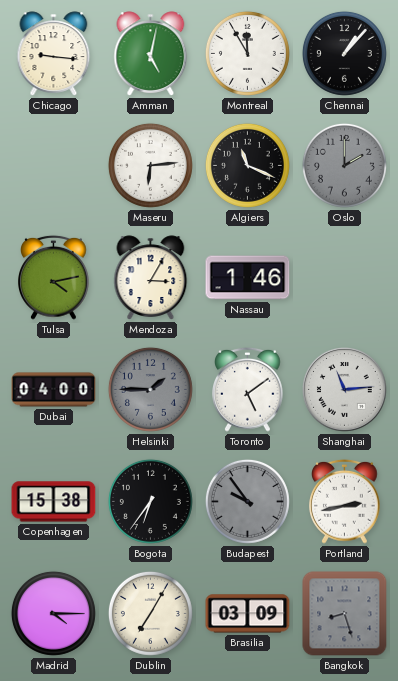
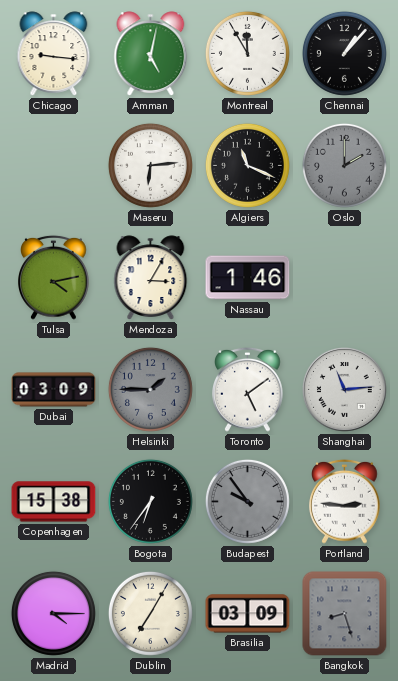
Dubai: 04:00 -> 03:09 (54, 390)
Portland: 2:43 -> 2:46 (345, 501)
